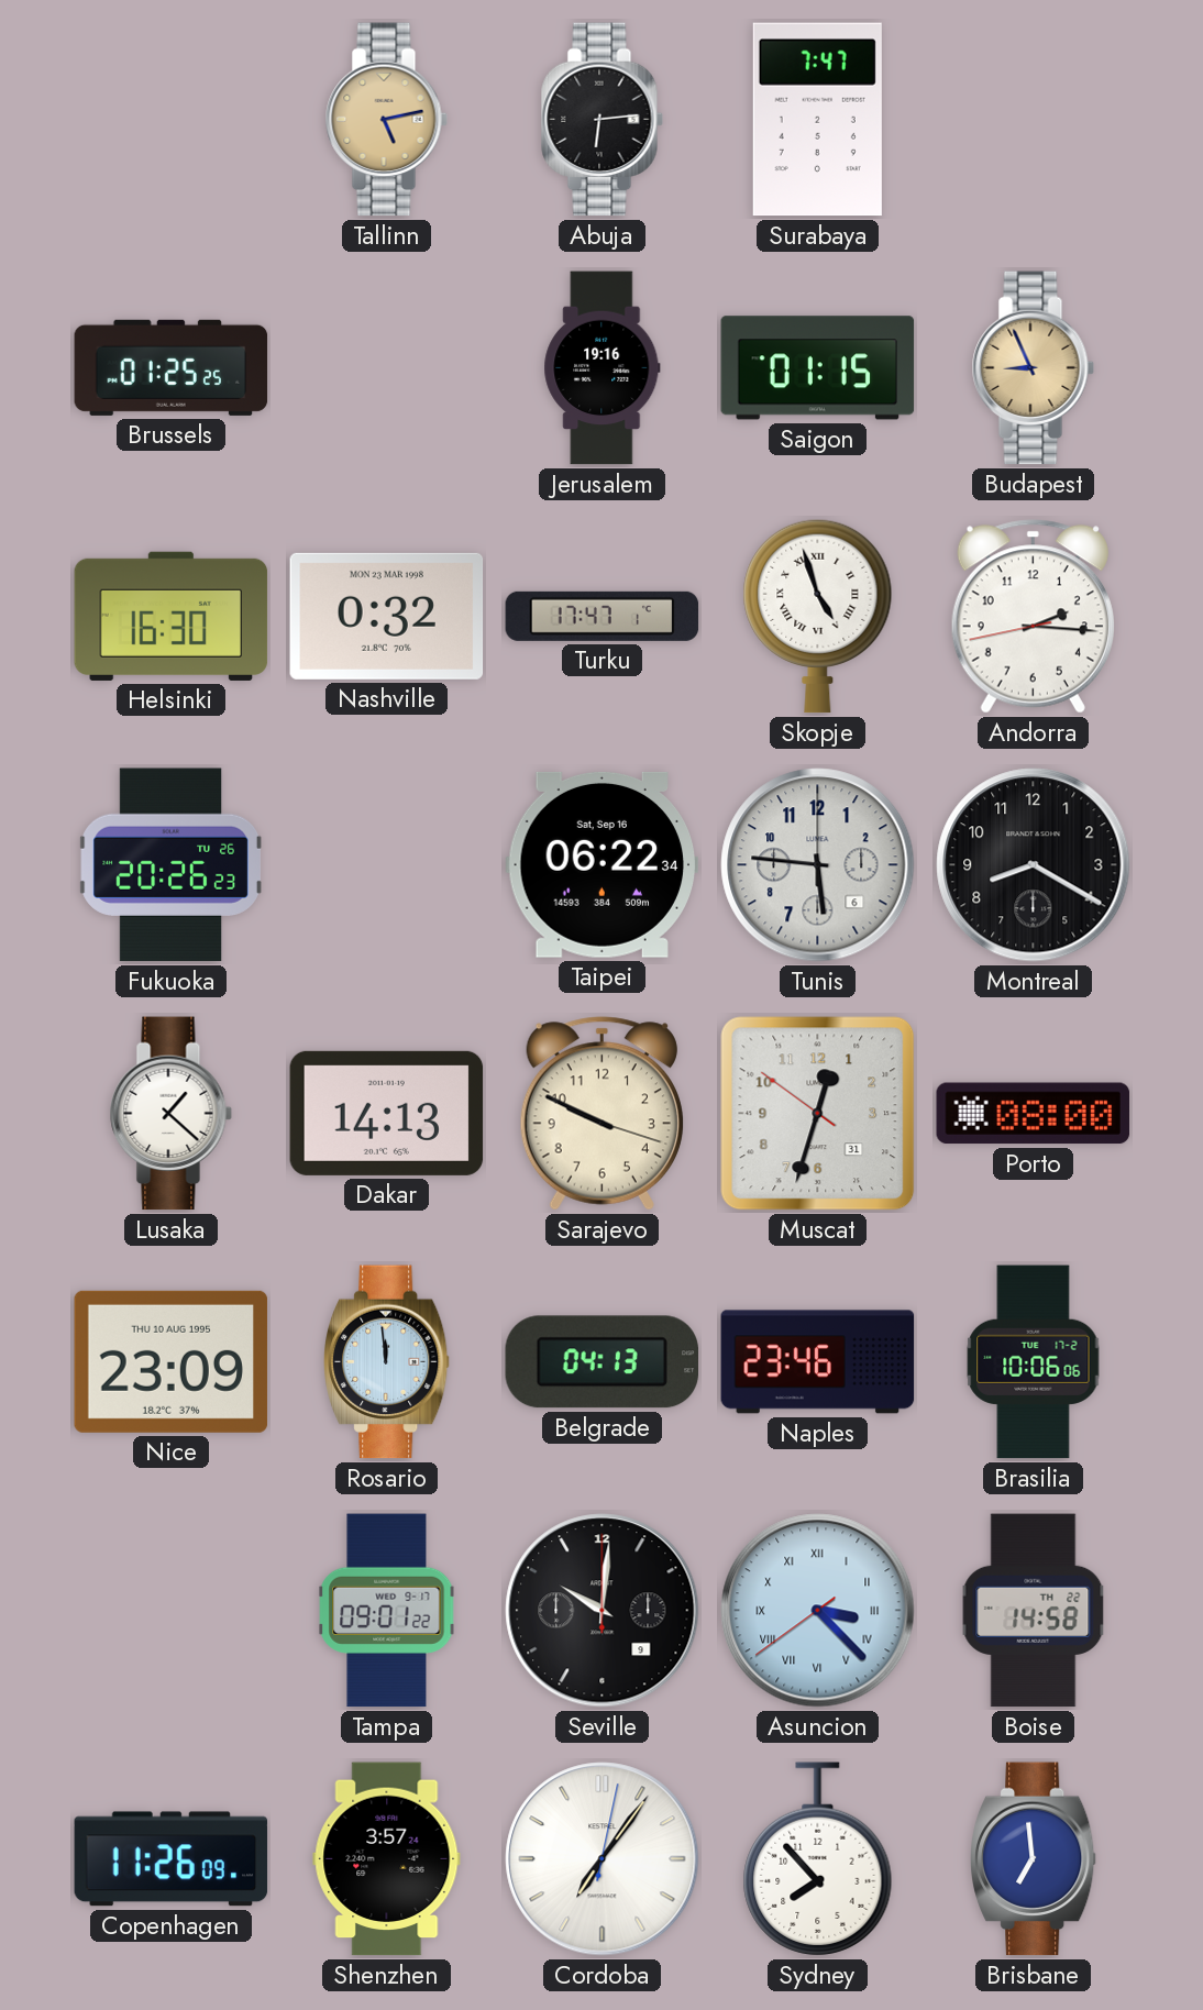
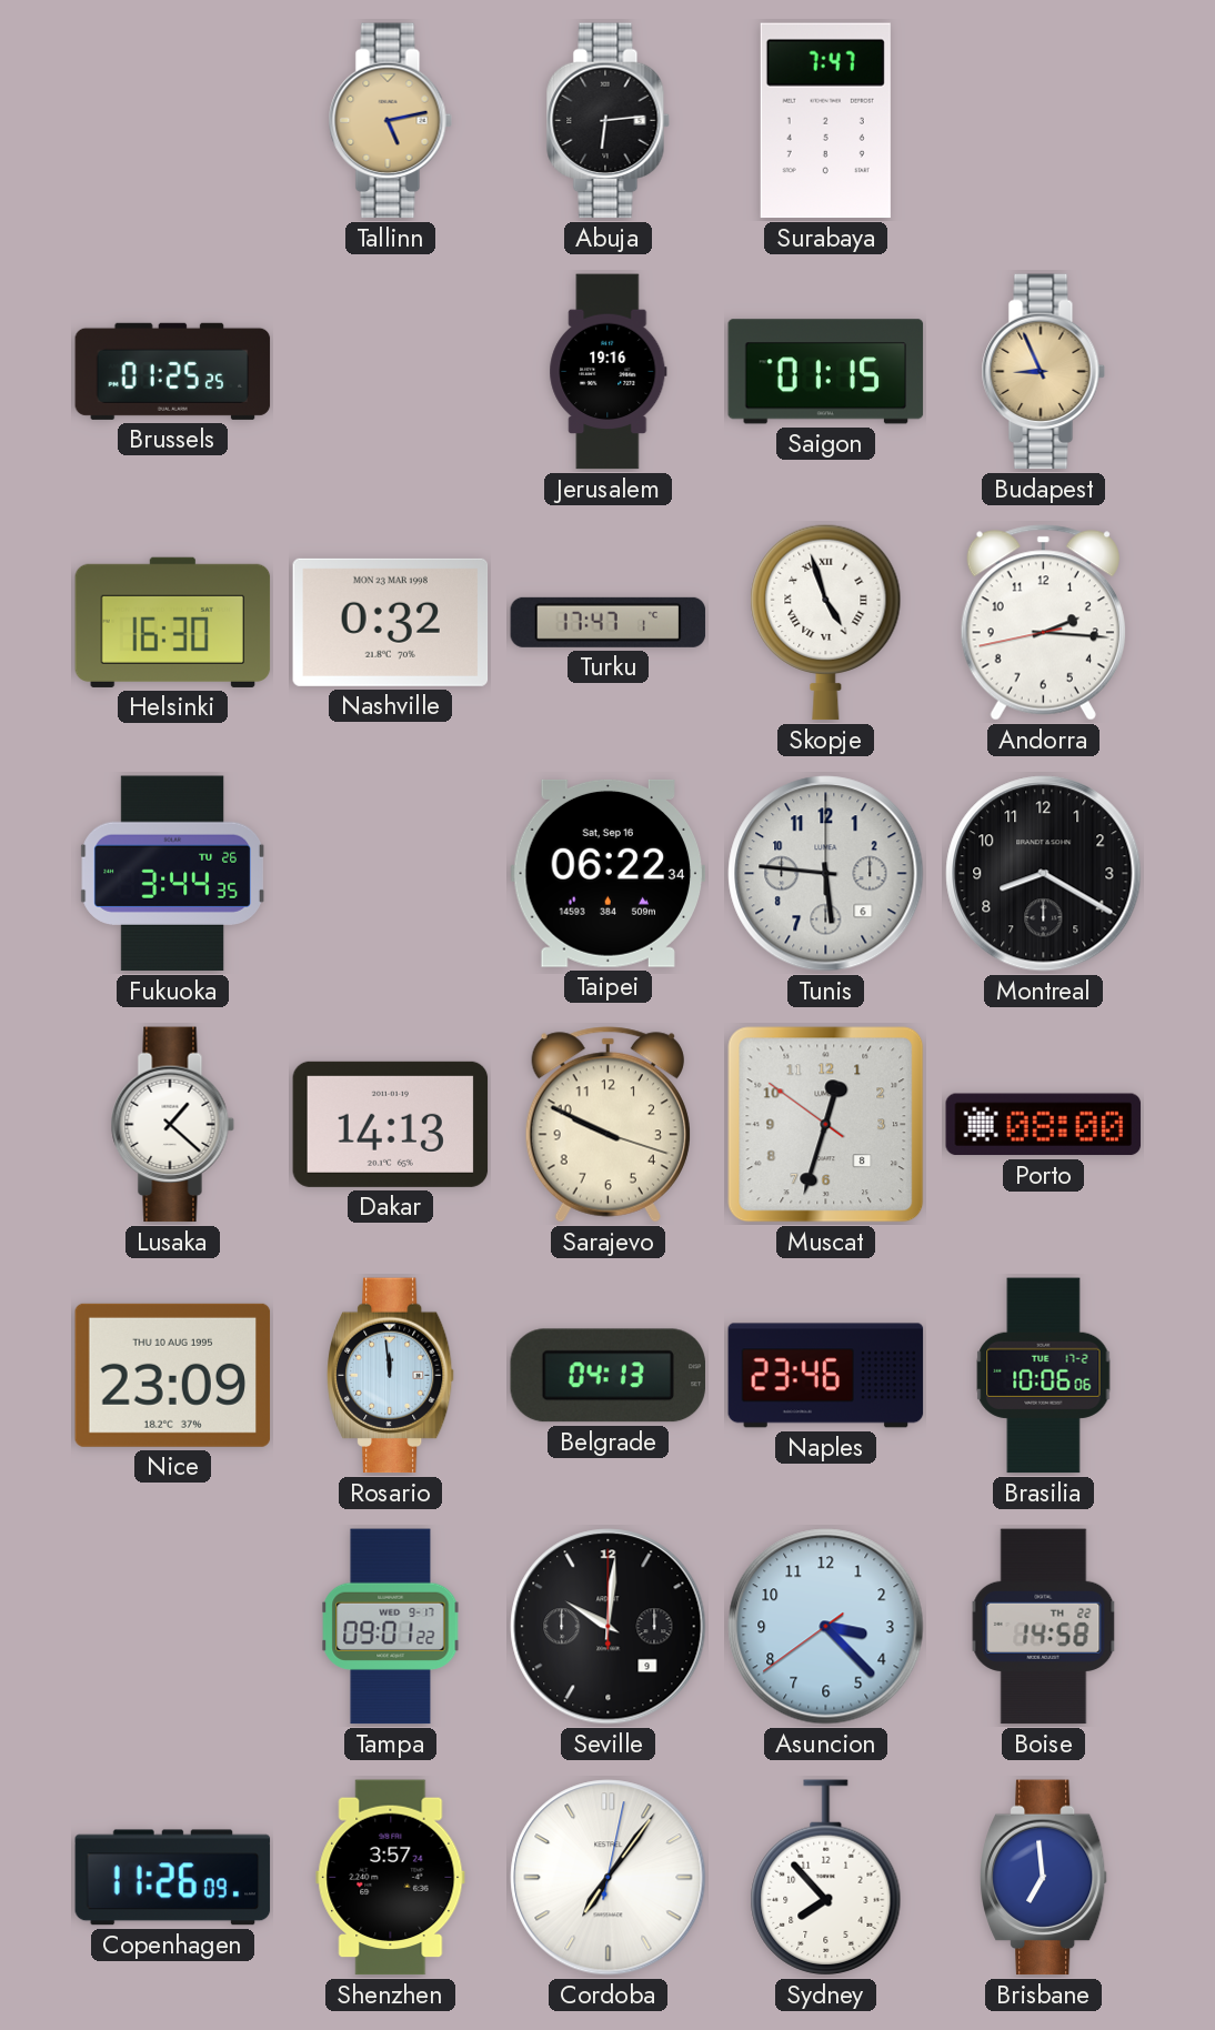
Fukuoka: 20:26 -> 3:44 (172, 874)
Muscat date: 31 -> 8 (826, 1125)
Asuncion numerals: Roman -> Arabic (826, 1627)
